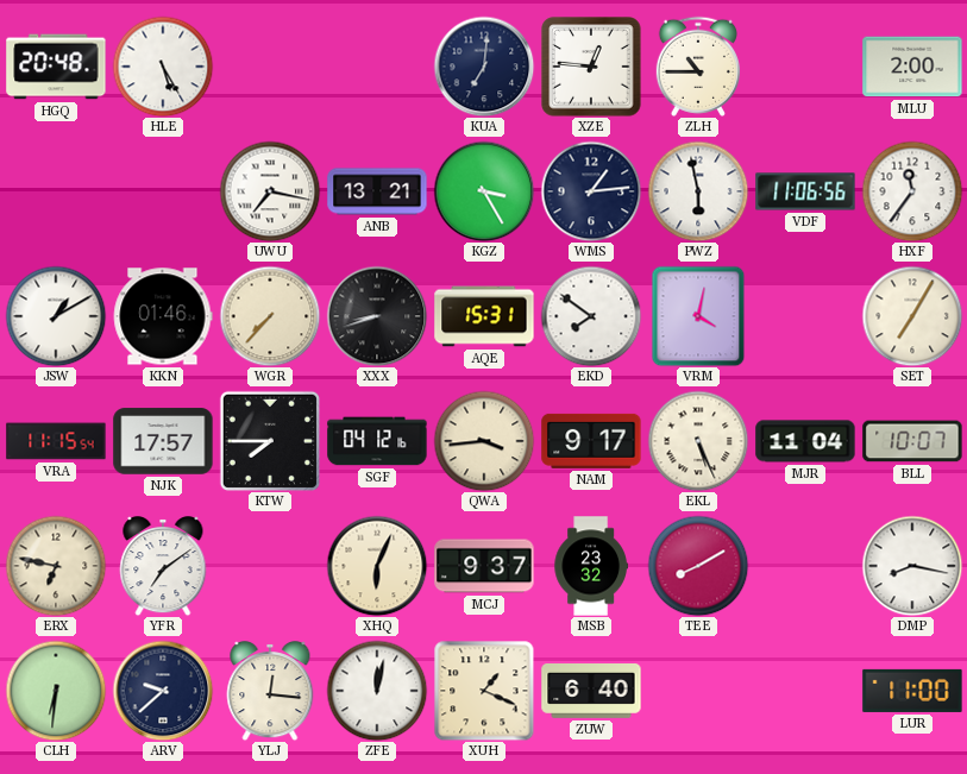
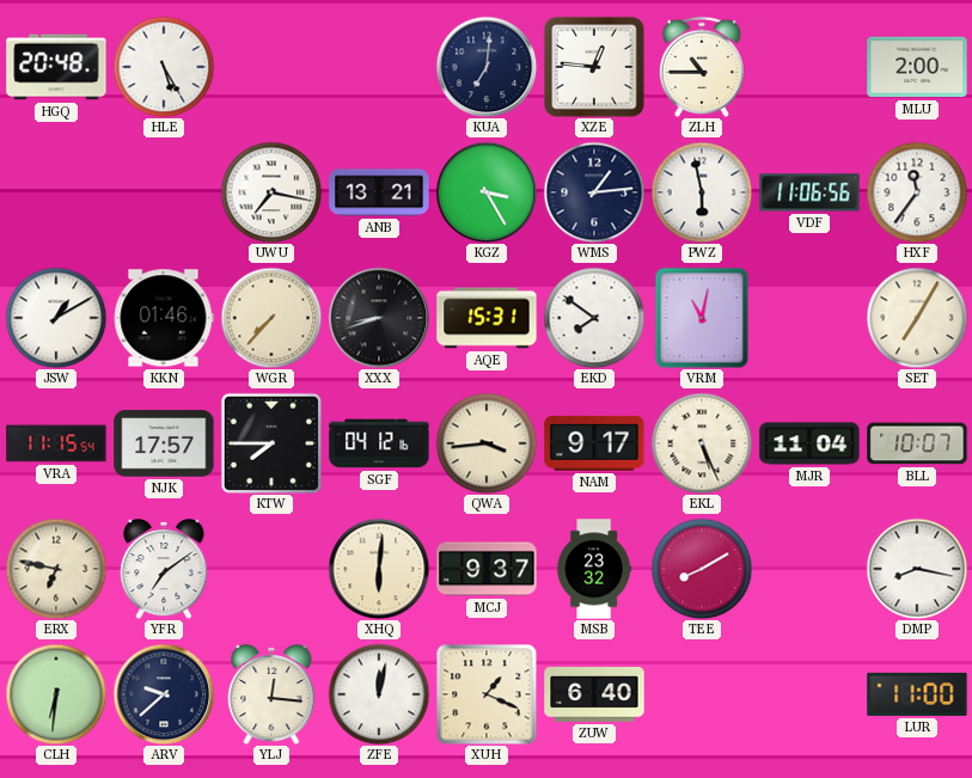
VRM: 4:02 -> 11:02 (702, 318)
XHQ: 6:04 -> 6:01 (379, 569)
